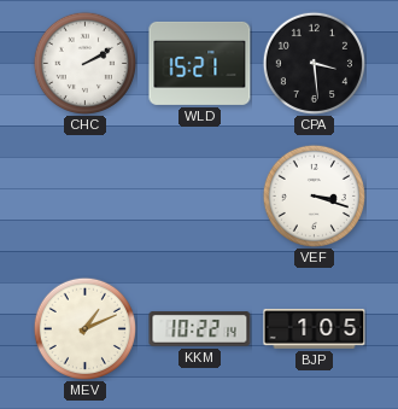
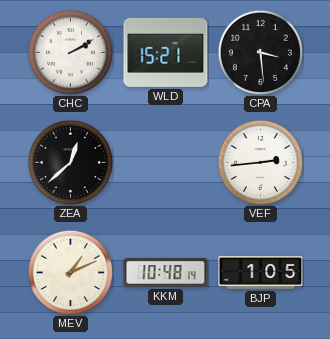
ZEA: none -> 12:38 (70, 162)
VEF: 3:18 -> 2:44 (260, 162)
KKM: 10:22 -> 10:48 (166, 273)
